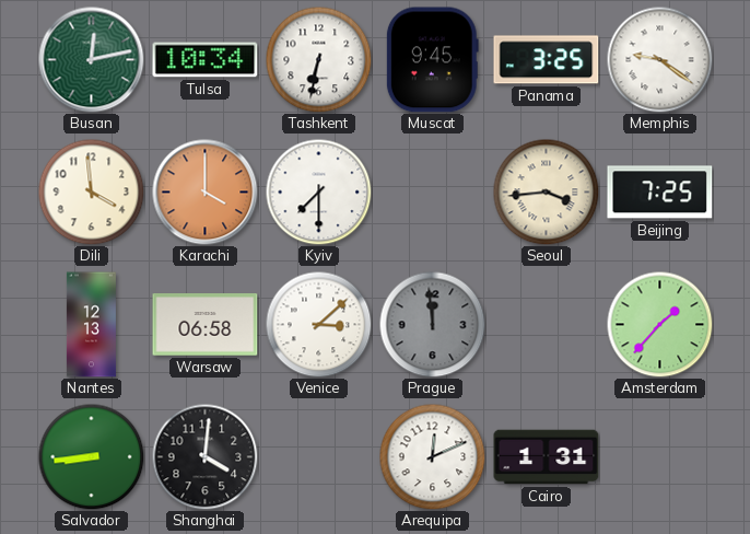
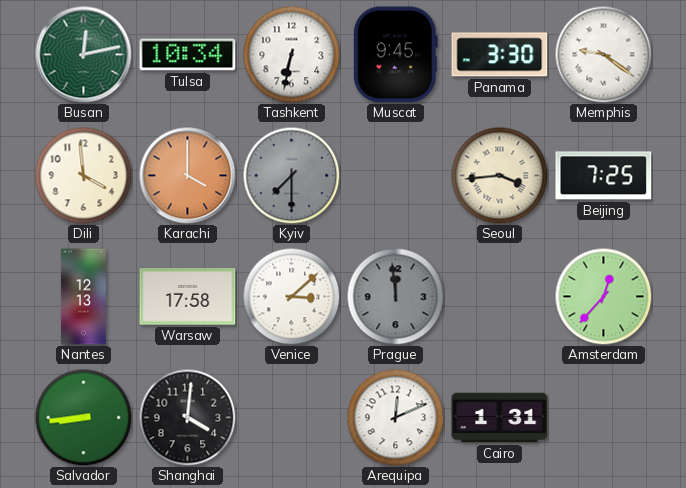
Panama: 3:25 -> 3:30 (500, 55)
Kyiv dial: white -> grey (291, 175)
Warsaw: 06:58 -> 17:58 (188, 297)
Amsterdam: 1:37 -> 12:37 (603, 296)
